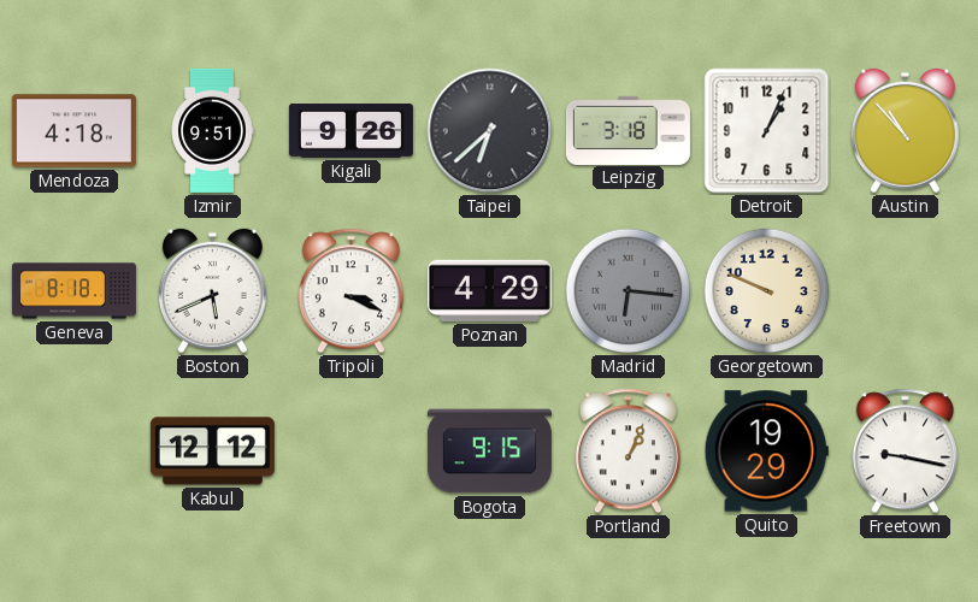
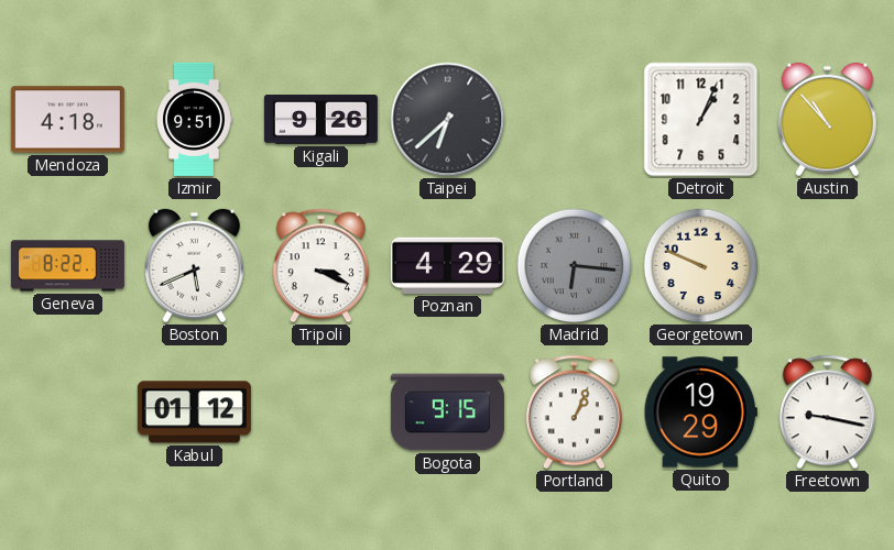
Leipzig: 3:18 -> none (628, 130)
Geneva: 8:18 -> 8:22 (67, 266)
Kabul: 12:12 -> 01:12 (194, 413)
